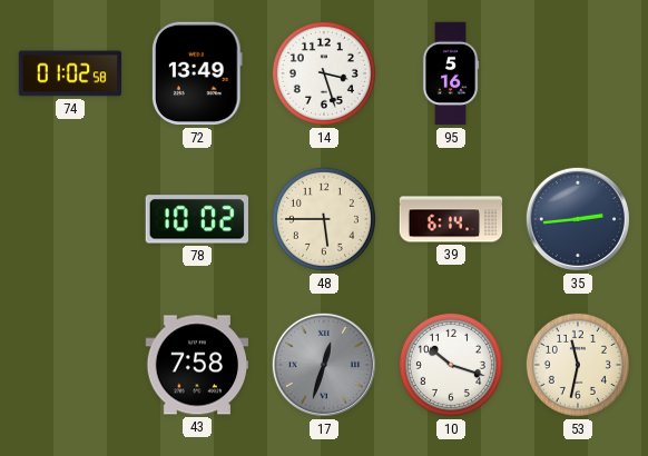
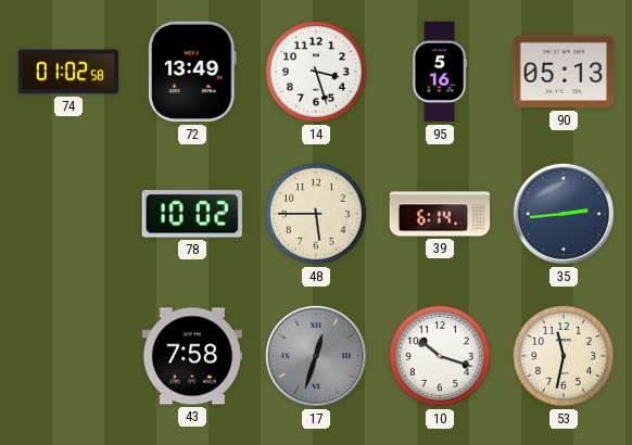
90: none -> 05:13 (564, 72)
